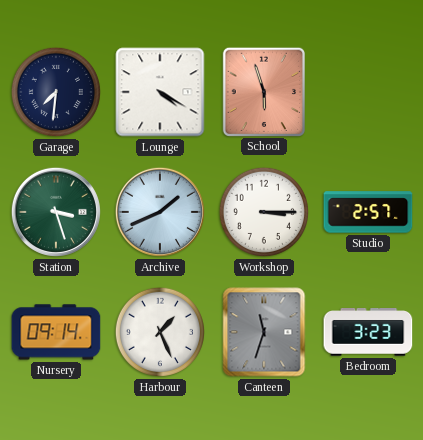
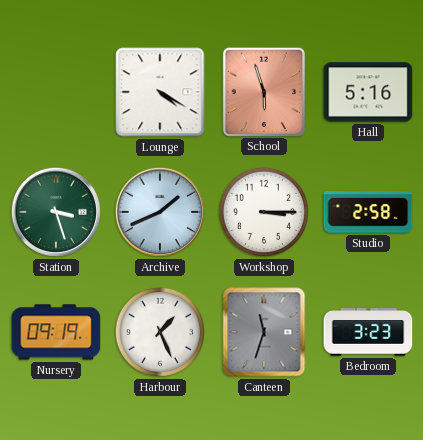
Garage: 7:31 -> none (56, 92)
Hall: none -> 5:16 (368, 92)
Studio: 2:57 -> 2:58 (368, 212)
Nursery: 09:14 -> 09:19 (56, 332)
